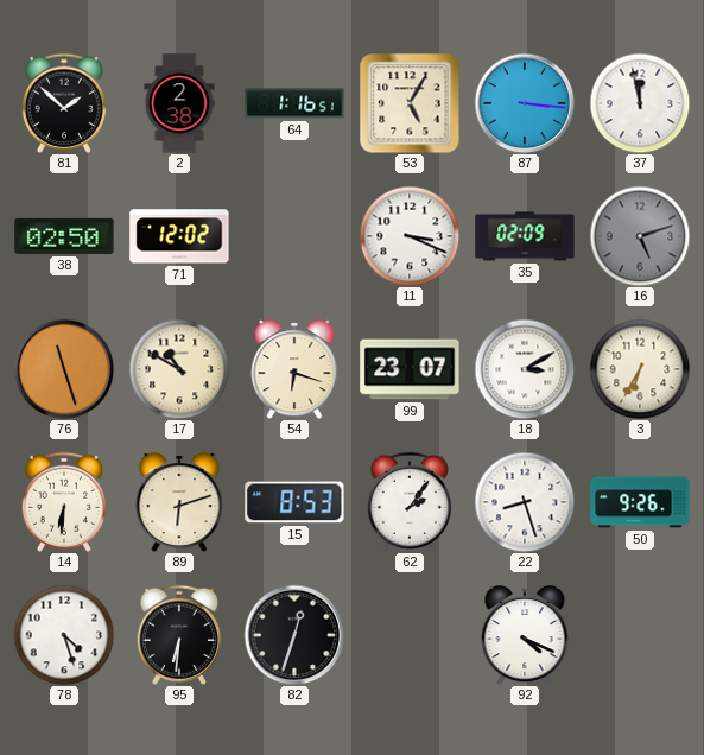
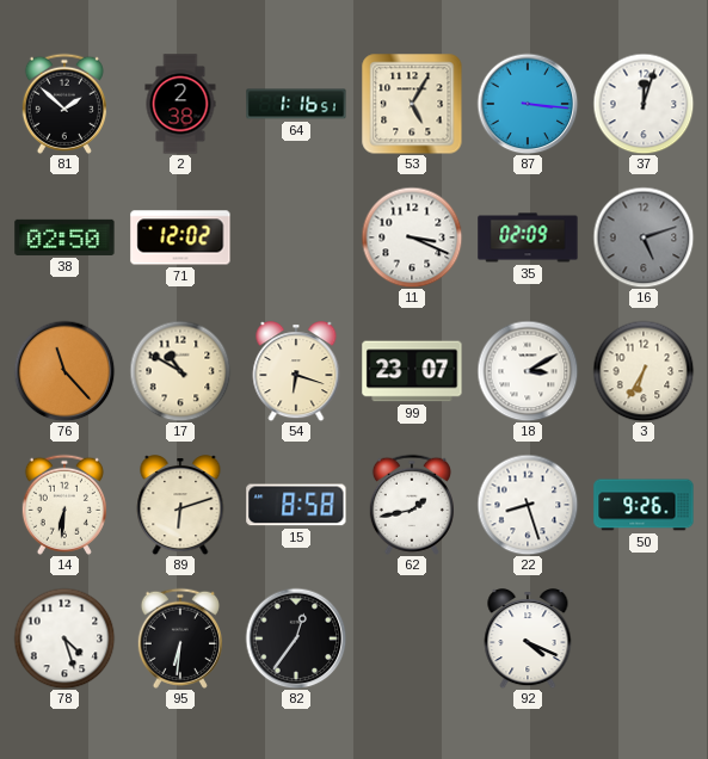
37: 11:58 -> 12:03 (644, 104)
76: 11:27 -> 11:23 (64, 371)
15: 8:53 -> 8:58 (296, 505)
62: 2:06 -> 1:43 (412, 505)
82: 12:33 -> 12:36 (296, 638)
